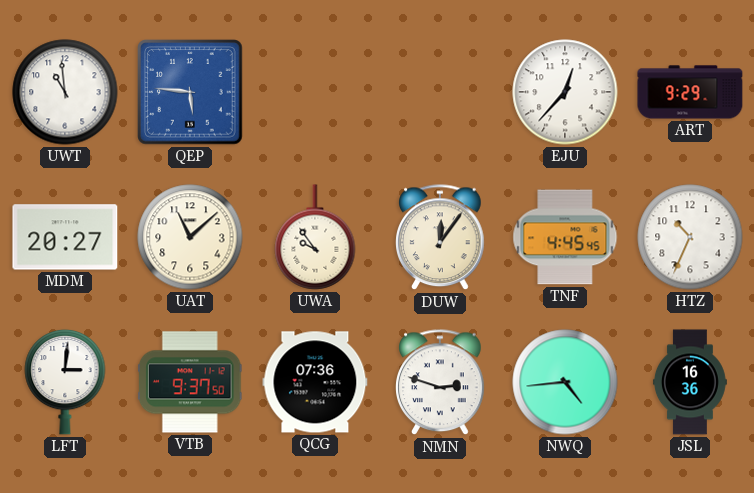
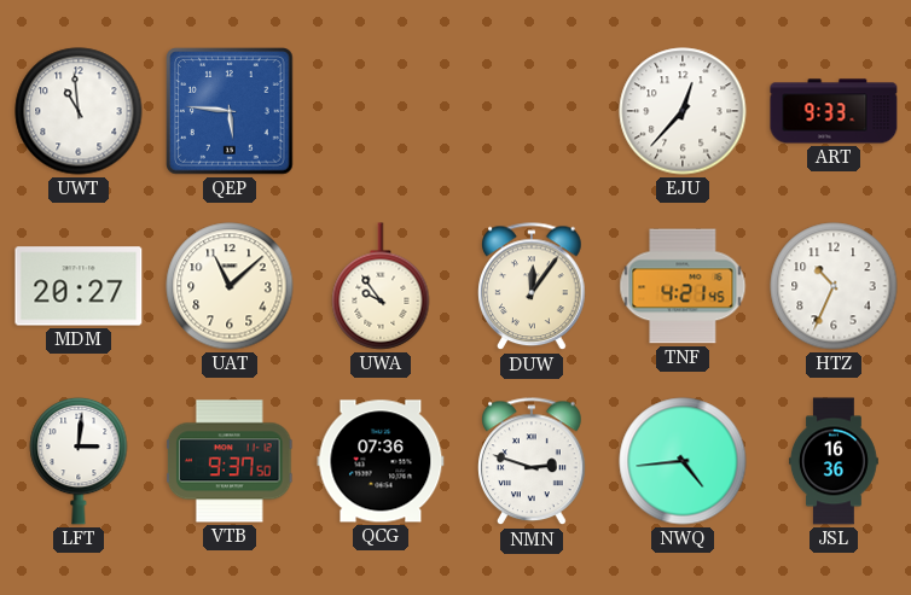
ART: 9:29 -> 9:33 (834, 111)
TNF: 4:45 -> 4:21 (683, 286)
